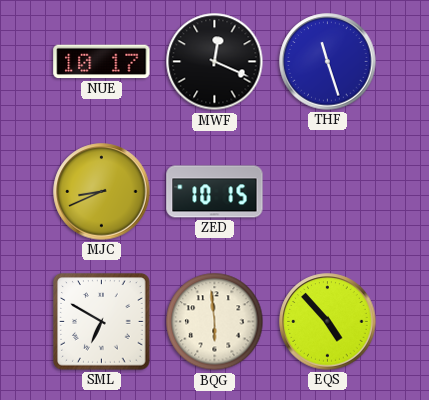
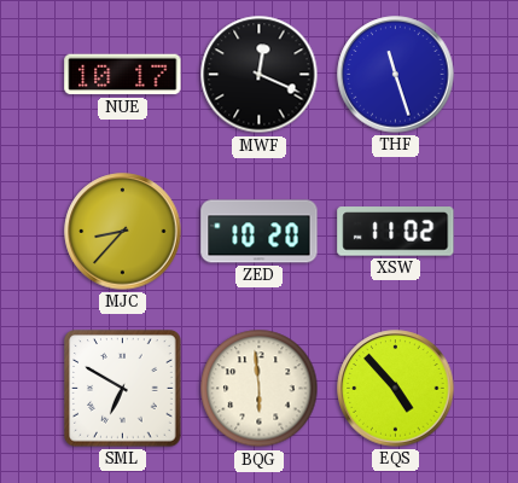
MJC: 8:41 -> 8:37 (123, 232)
ZED: 10:15 -> 10:20 (260, 232)
XSW: none -> 11:02 (396, 232)
